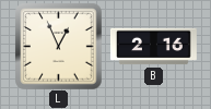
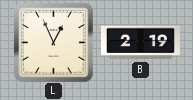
B: 2:16 -> 2:19 (140, 43)
